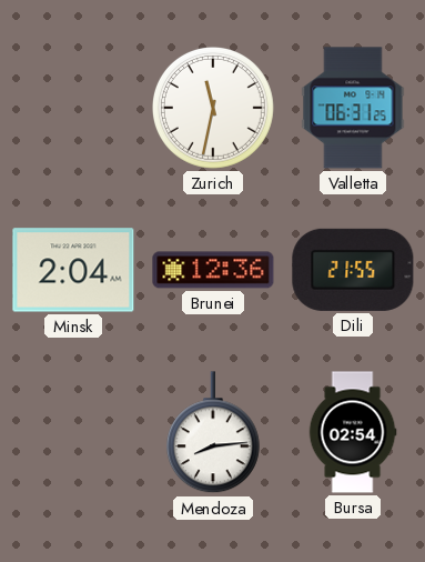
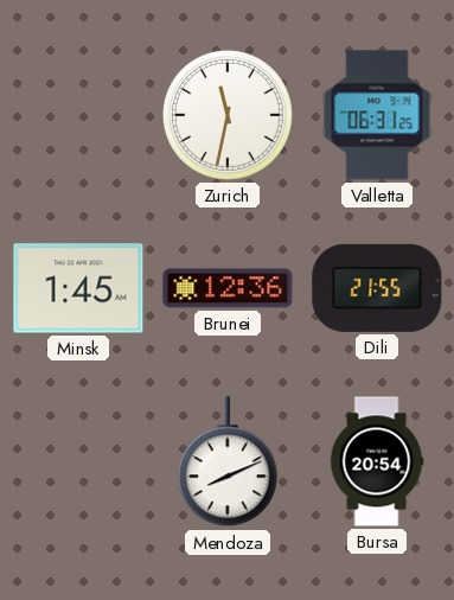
Minsk: 2:04 -> 1:45 (78, 288)
Mendoza: 8:14 -> 8:11 (228, 462)
Bursa: 02:54 -> 20:54 (377, 461)
